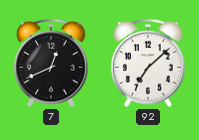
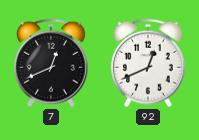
92: 7:08 -> 12:41 (148, 63)
